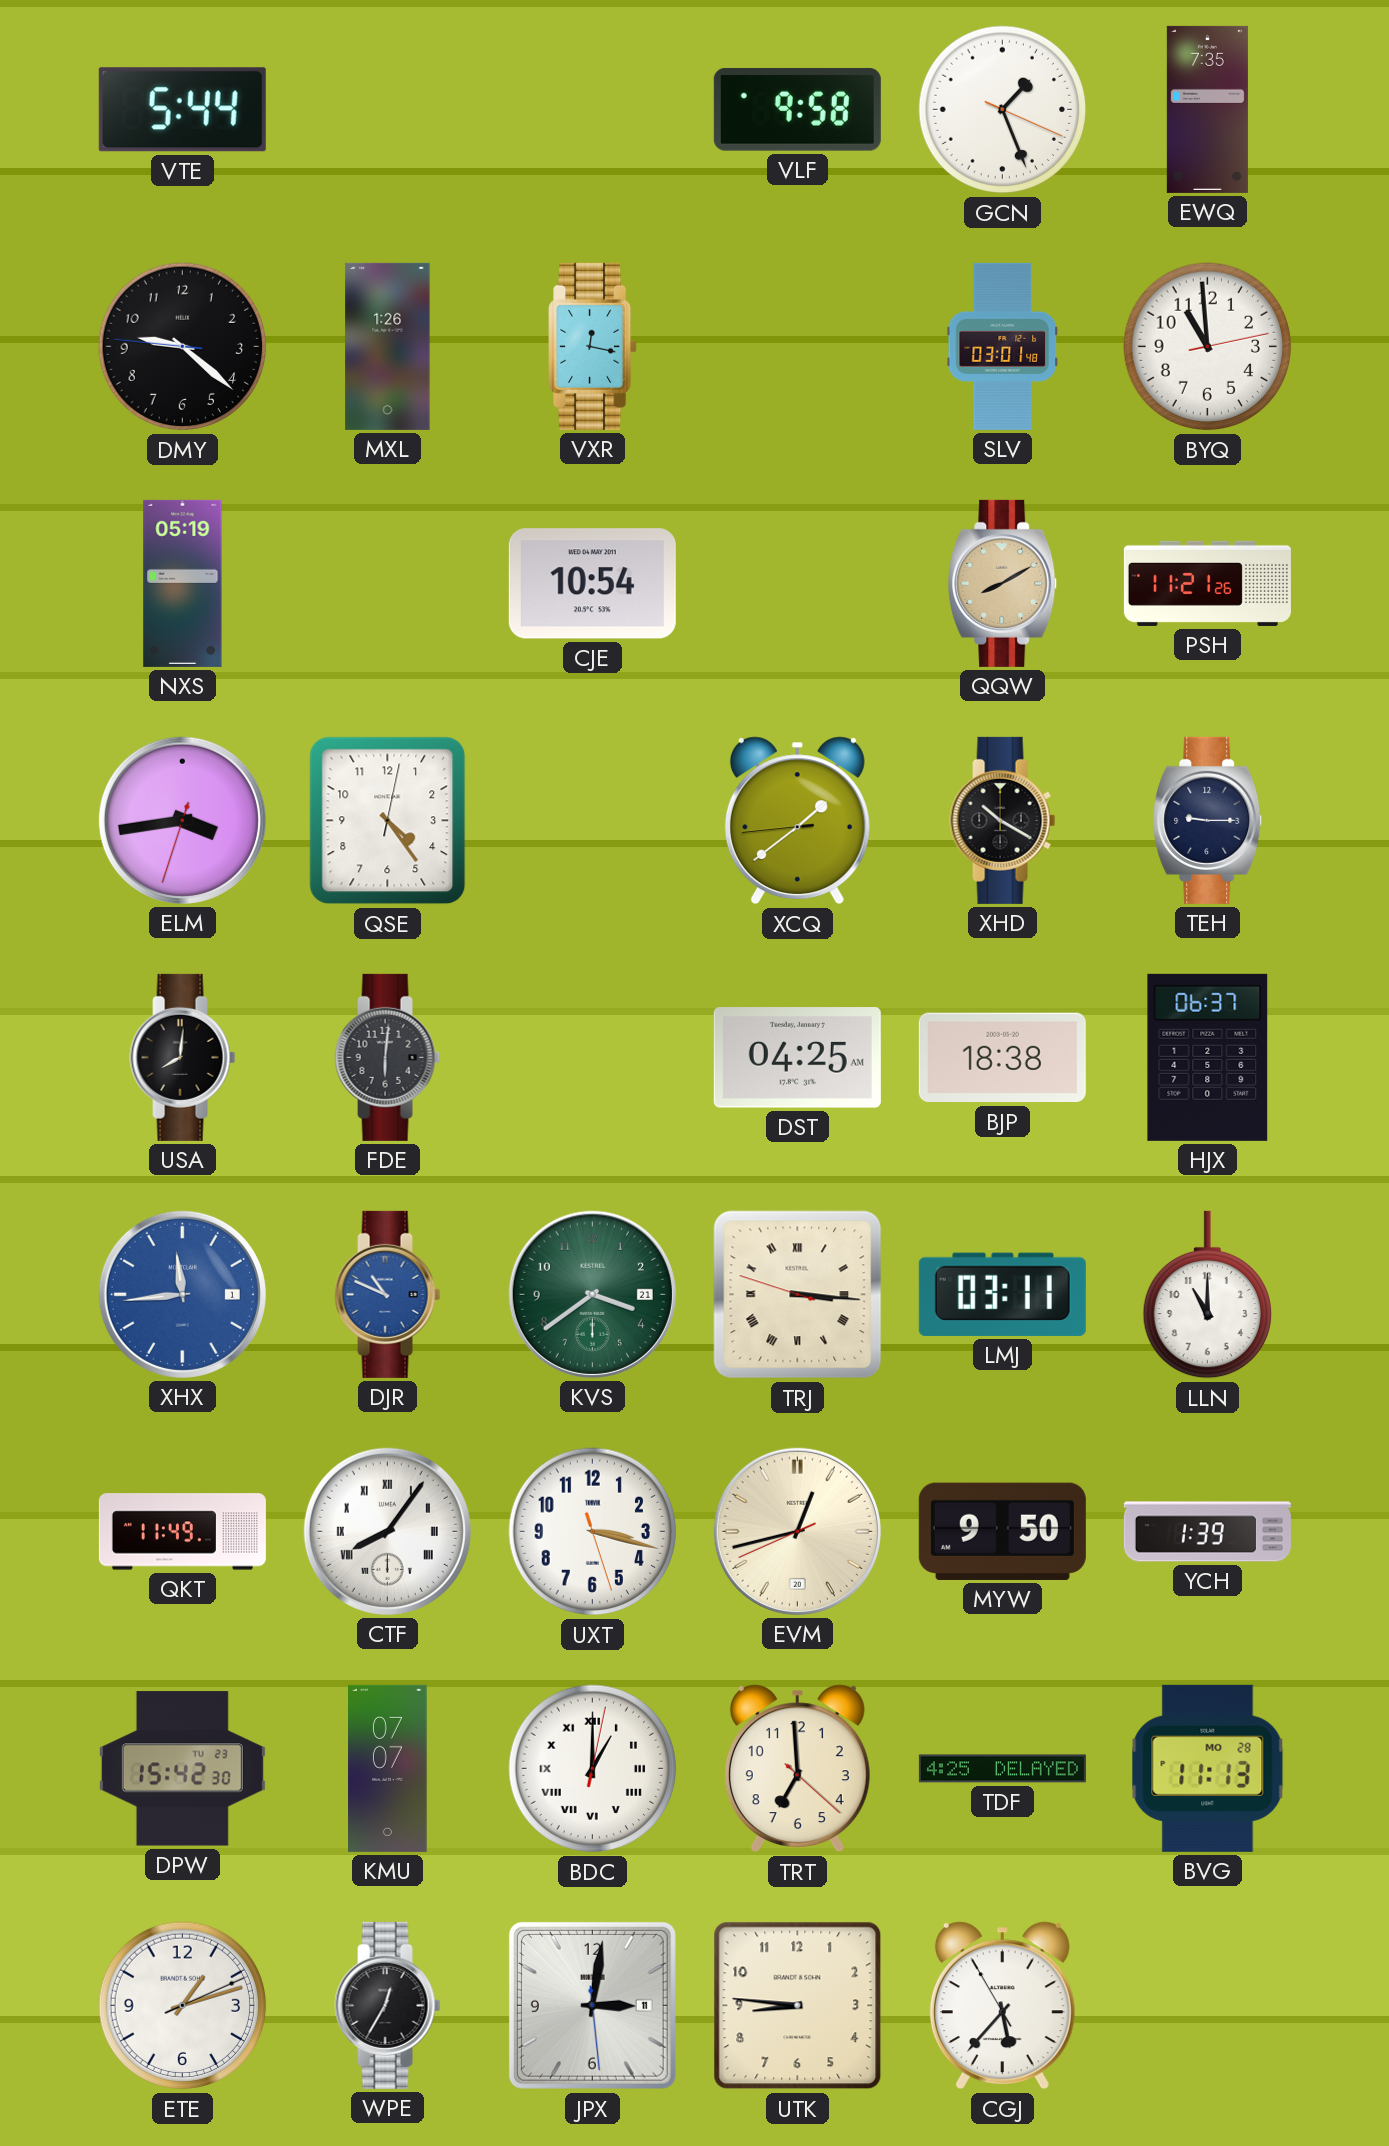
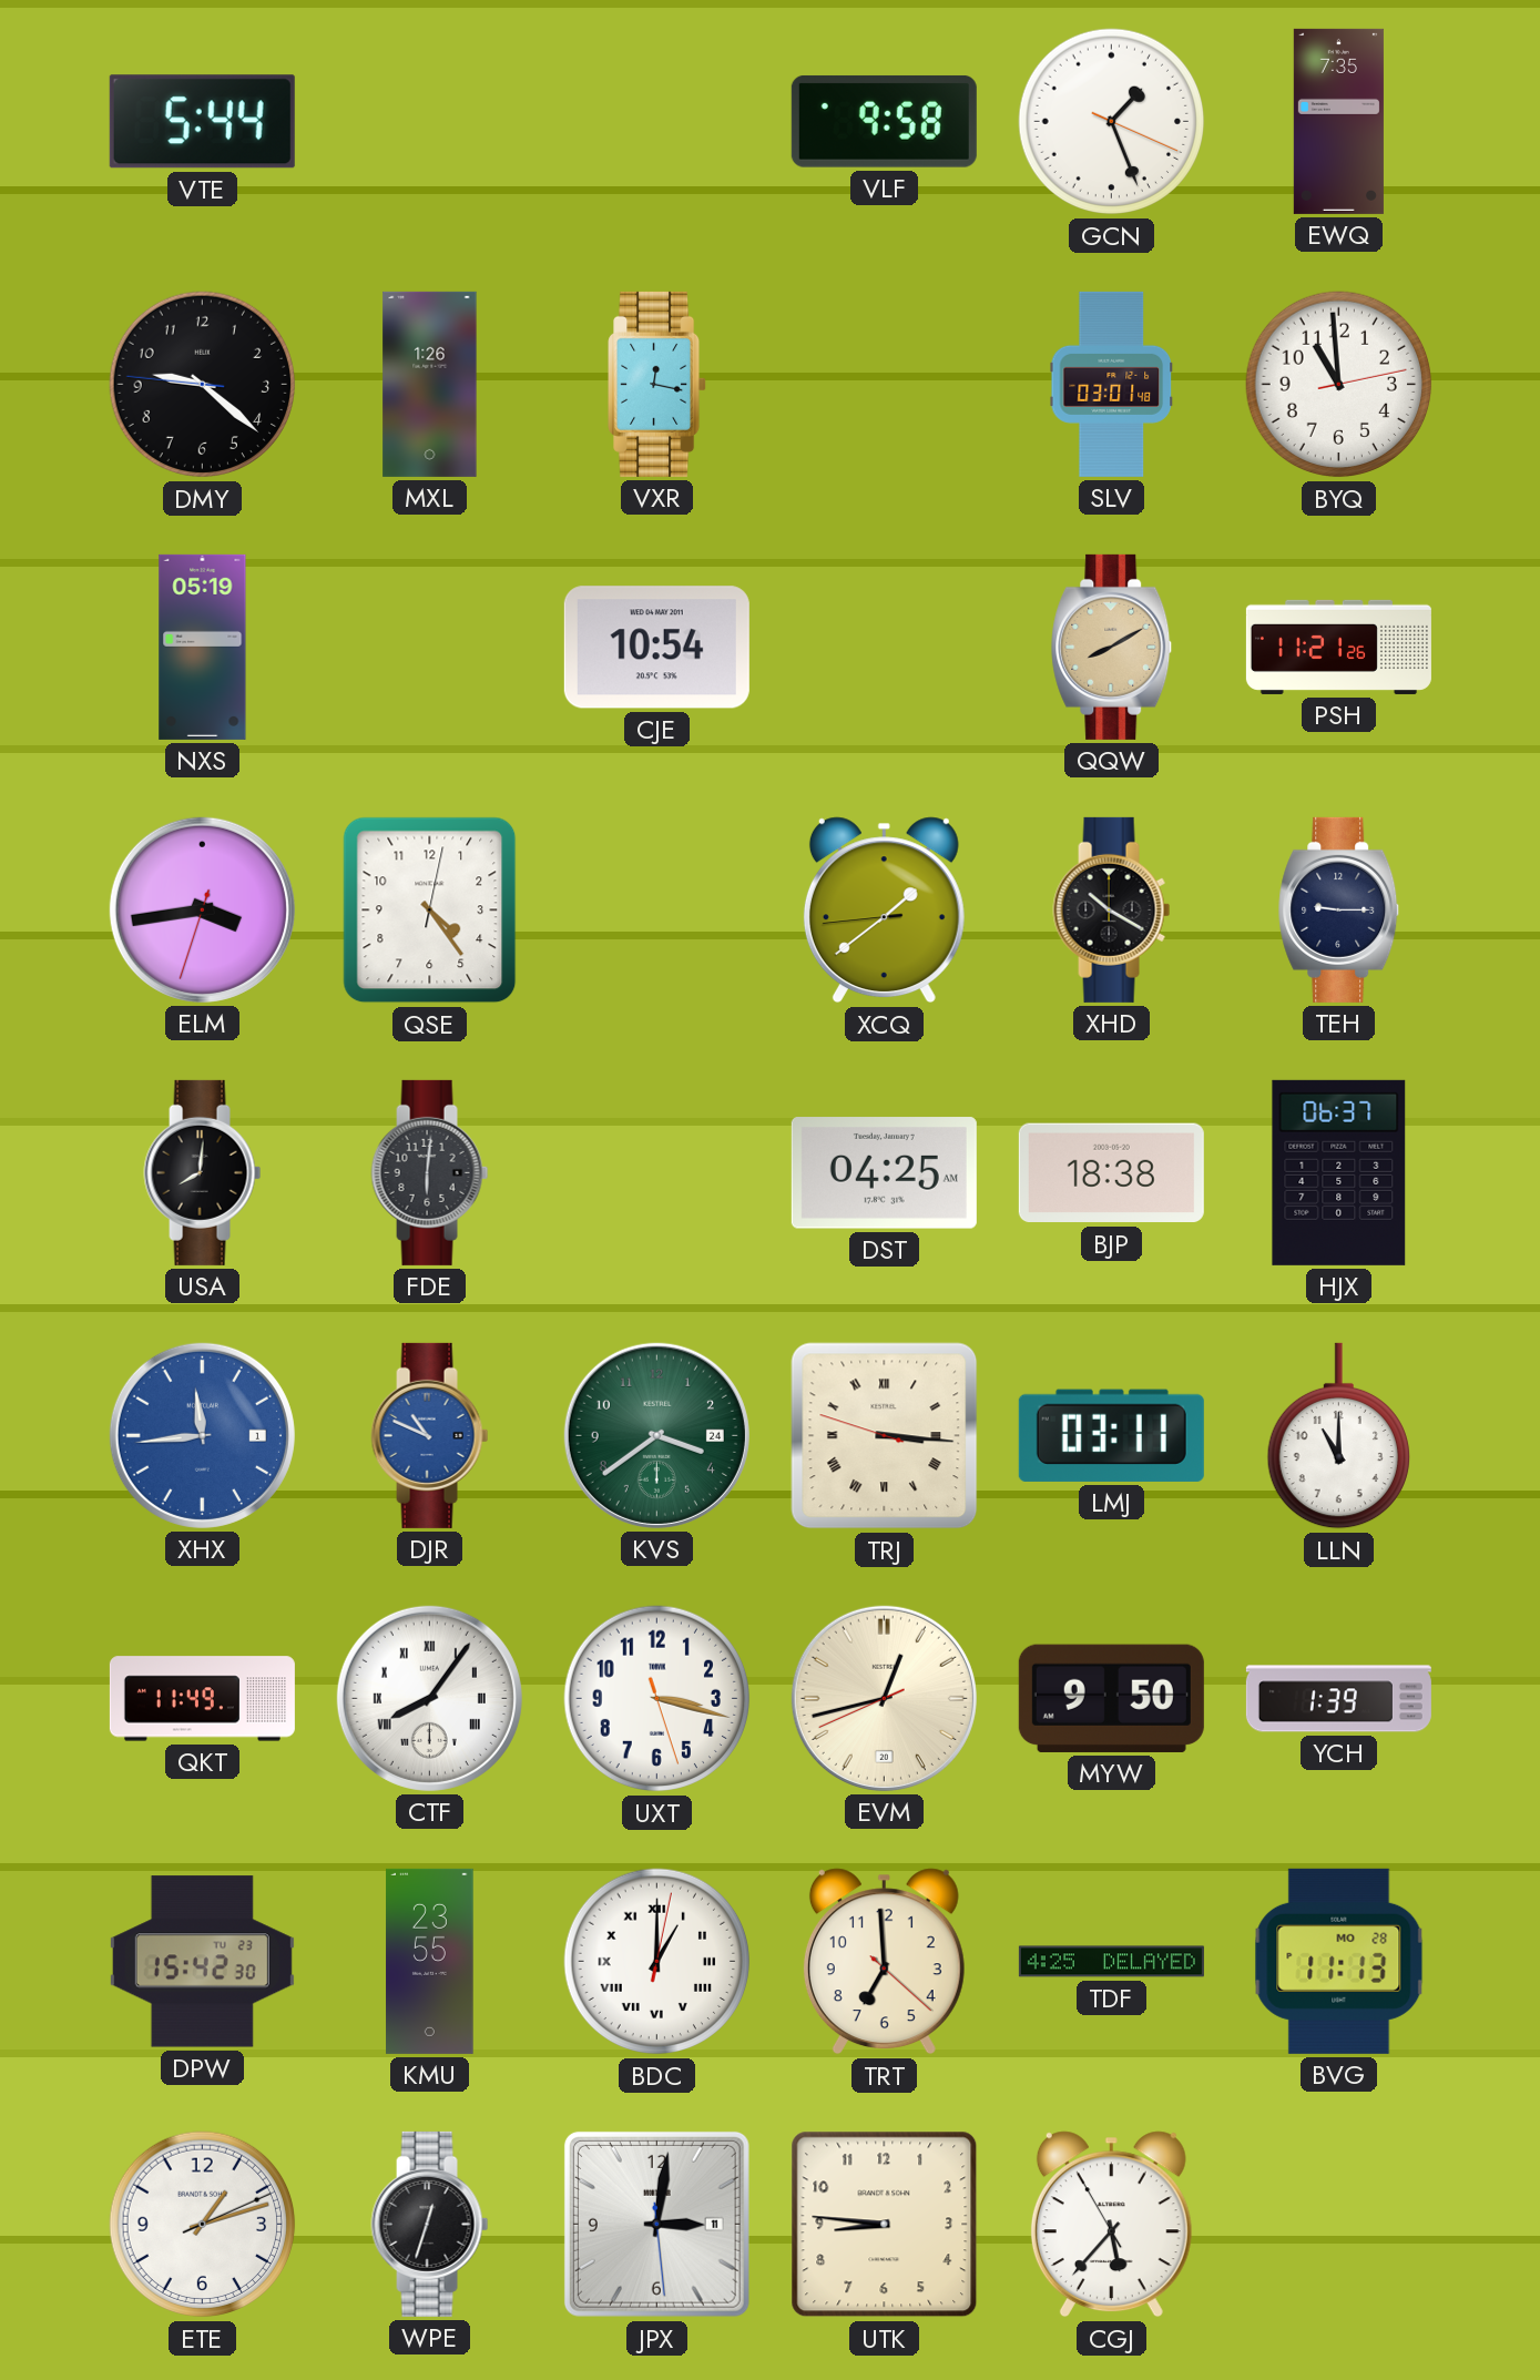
KVS date: 21 -> 24 (656, 1435)
KMU: 07:07 -> 23:55 (430, 1961)
WPE: 12:35 -> 12:33 (430, 2224)
